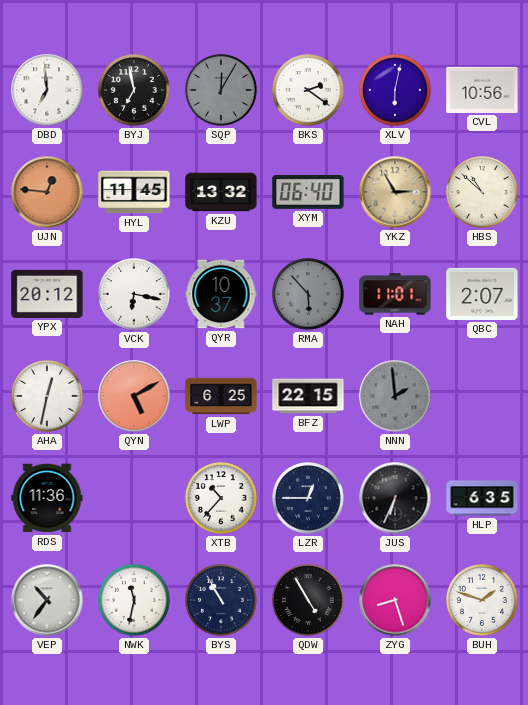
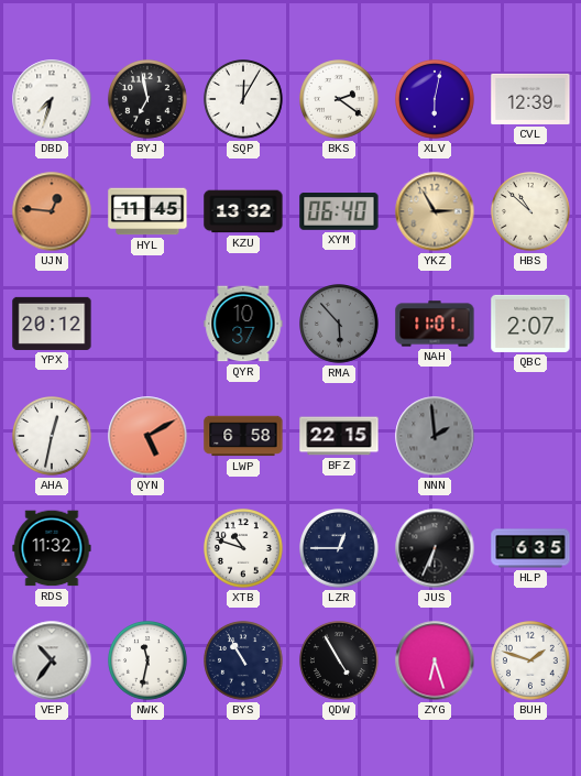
DBD: 6:59 -> 7:33 (52, 99)
SQP dial: grey -> white (244, 100)
CVL: 10:56 -> 12:39 (530, 99)
VCK: 6:17 -> none (135, 295)
LWP: 6:25 -> 6:58 (243, 436)
RDS: 11:36 -> 11:32 (52, 548)
XTB: 10:37 -> 10:48 (244, 549)
ZYG: 8:27 -> 6:27 (435, 660)
